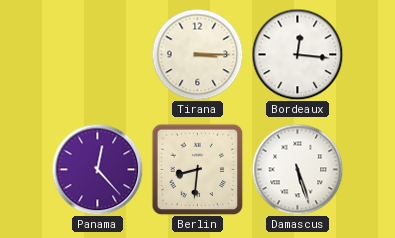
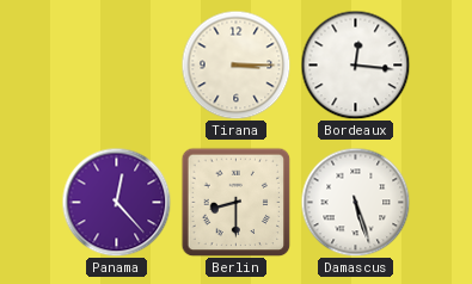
Berlin: 8:31 -> 8:30 (235, 202)
